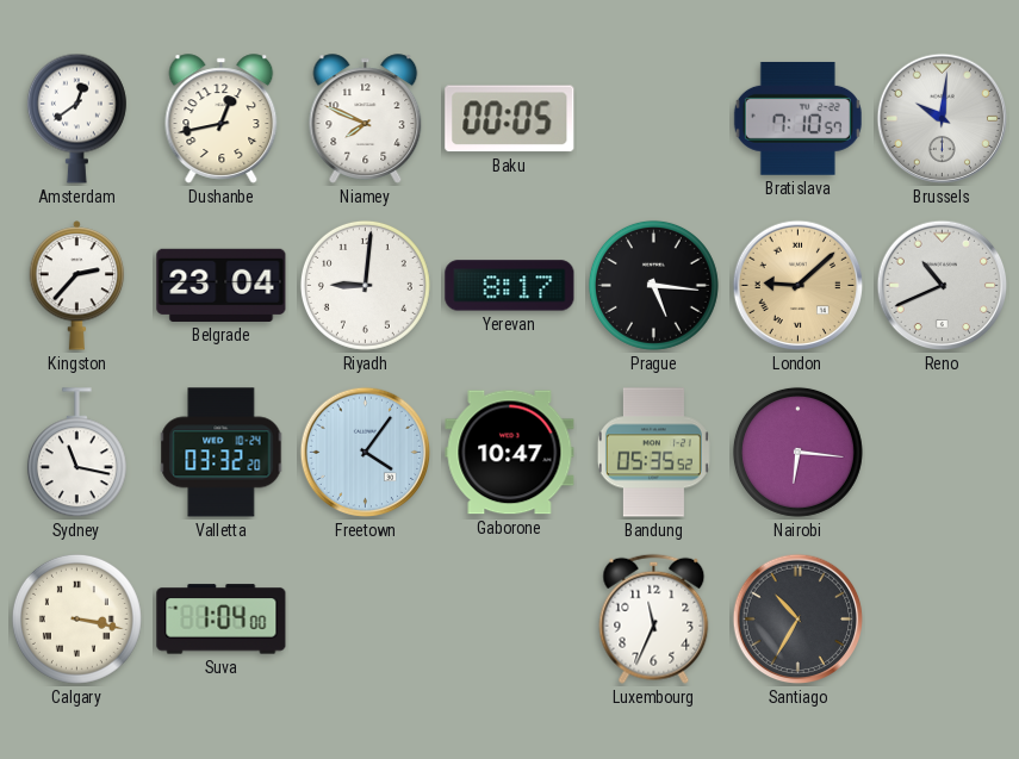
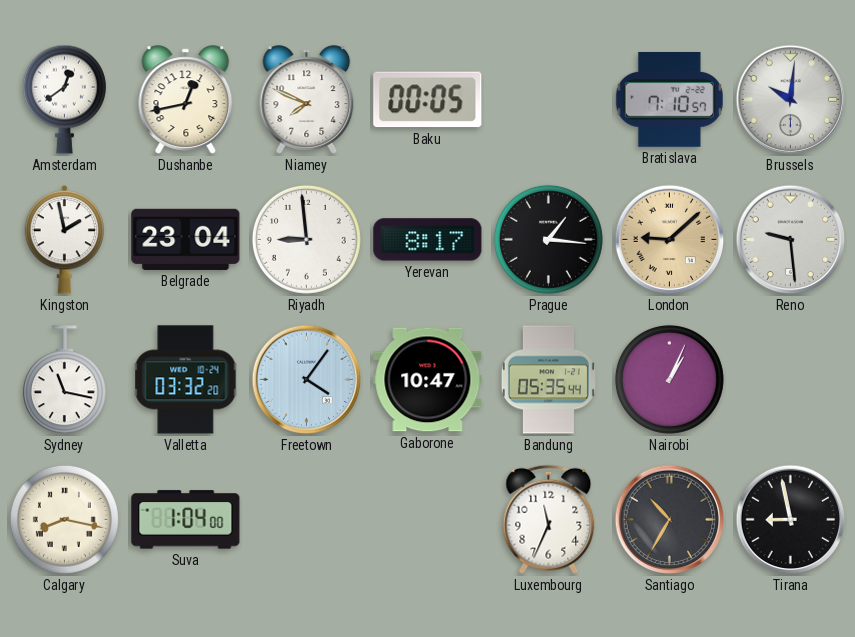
Kingston: 2:37 -> 1:58 (65, 240)
Riyadh: 9:01 -> 8:59 (306, 239)
Prague: 5:16 -> 1:16 (548, 239)
Reno: 10:41 -> 9:29 (791, 240)
Bandung: 05:35:52 -> 05:35:44 (548, 380)
Nairobi: 6:16 -> 1:04 (669, 379)
Calgary: 3:17 -> 8:17 (64, 519)
Tirana: none -> 8:58 (791, 520)
